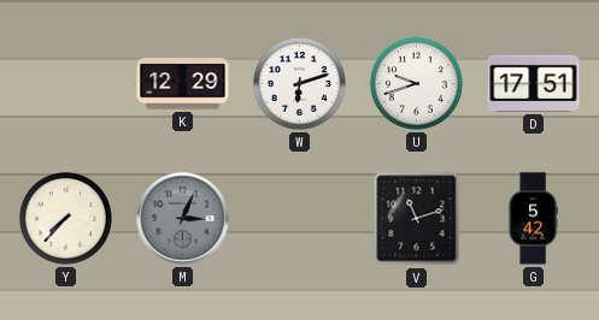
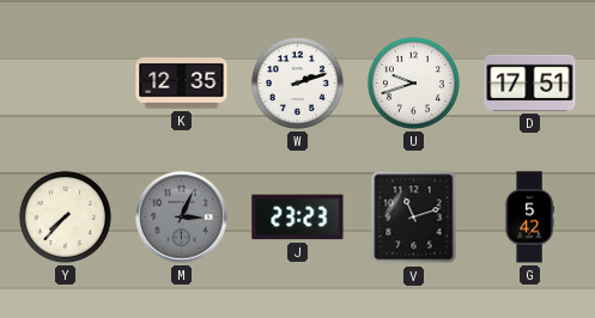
K: 12:29 -> 12:35 (182, 84)
W: 6:12 -> 2:12 (297, 82)
J: none -> 23:23 (298, 218)
